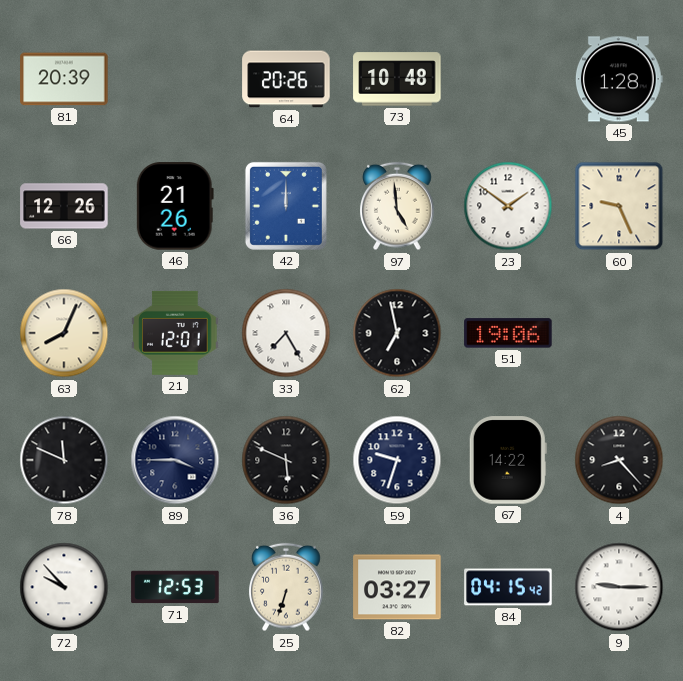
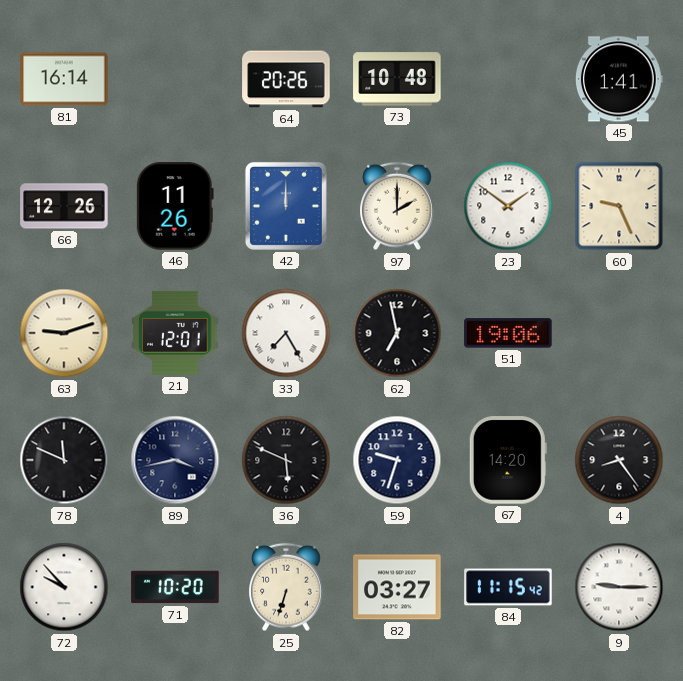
81: 20:39 -> 16:14 (64, 79)
45: 1:28 -> 1:41 (619, 79)
46: 21:26 -> 11:26 (175, 206)
97: 4:59 -> 2:00 (397, 206)
63: 8:04 -> 9:12 (64, 333)
89: 3:45 -> 3:43 (175, 460)
67: 14:22 -> 14:20 (508, 460)
4: 8:23 -> 8:24 (619, 460)
71: 12:53 -> 10:20 (175, 587)
84: 04:15 -> 11:15 (508, 587)
